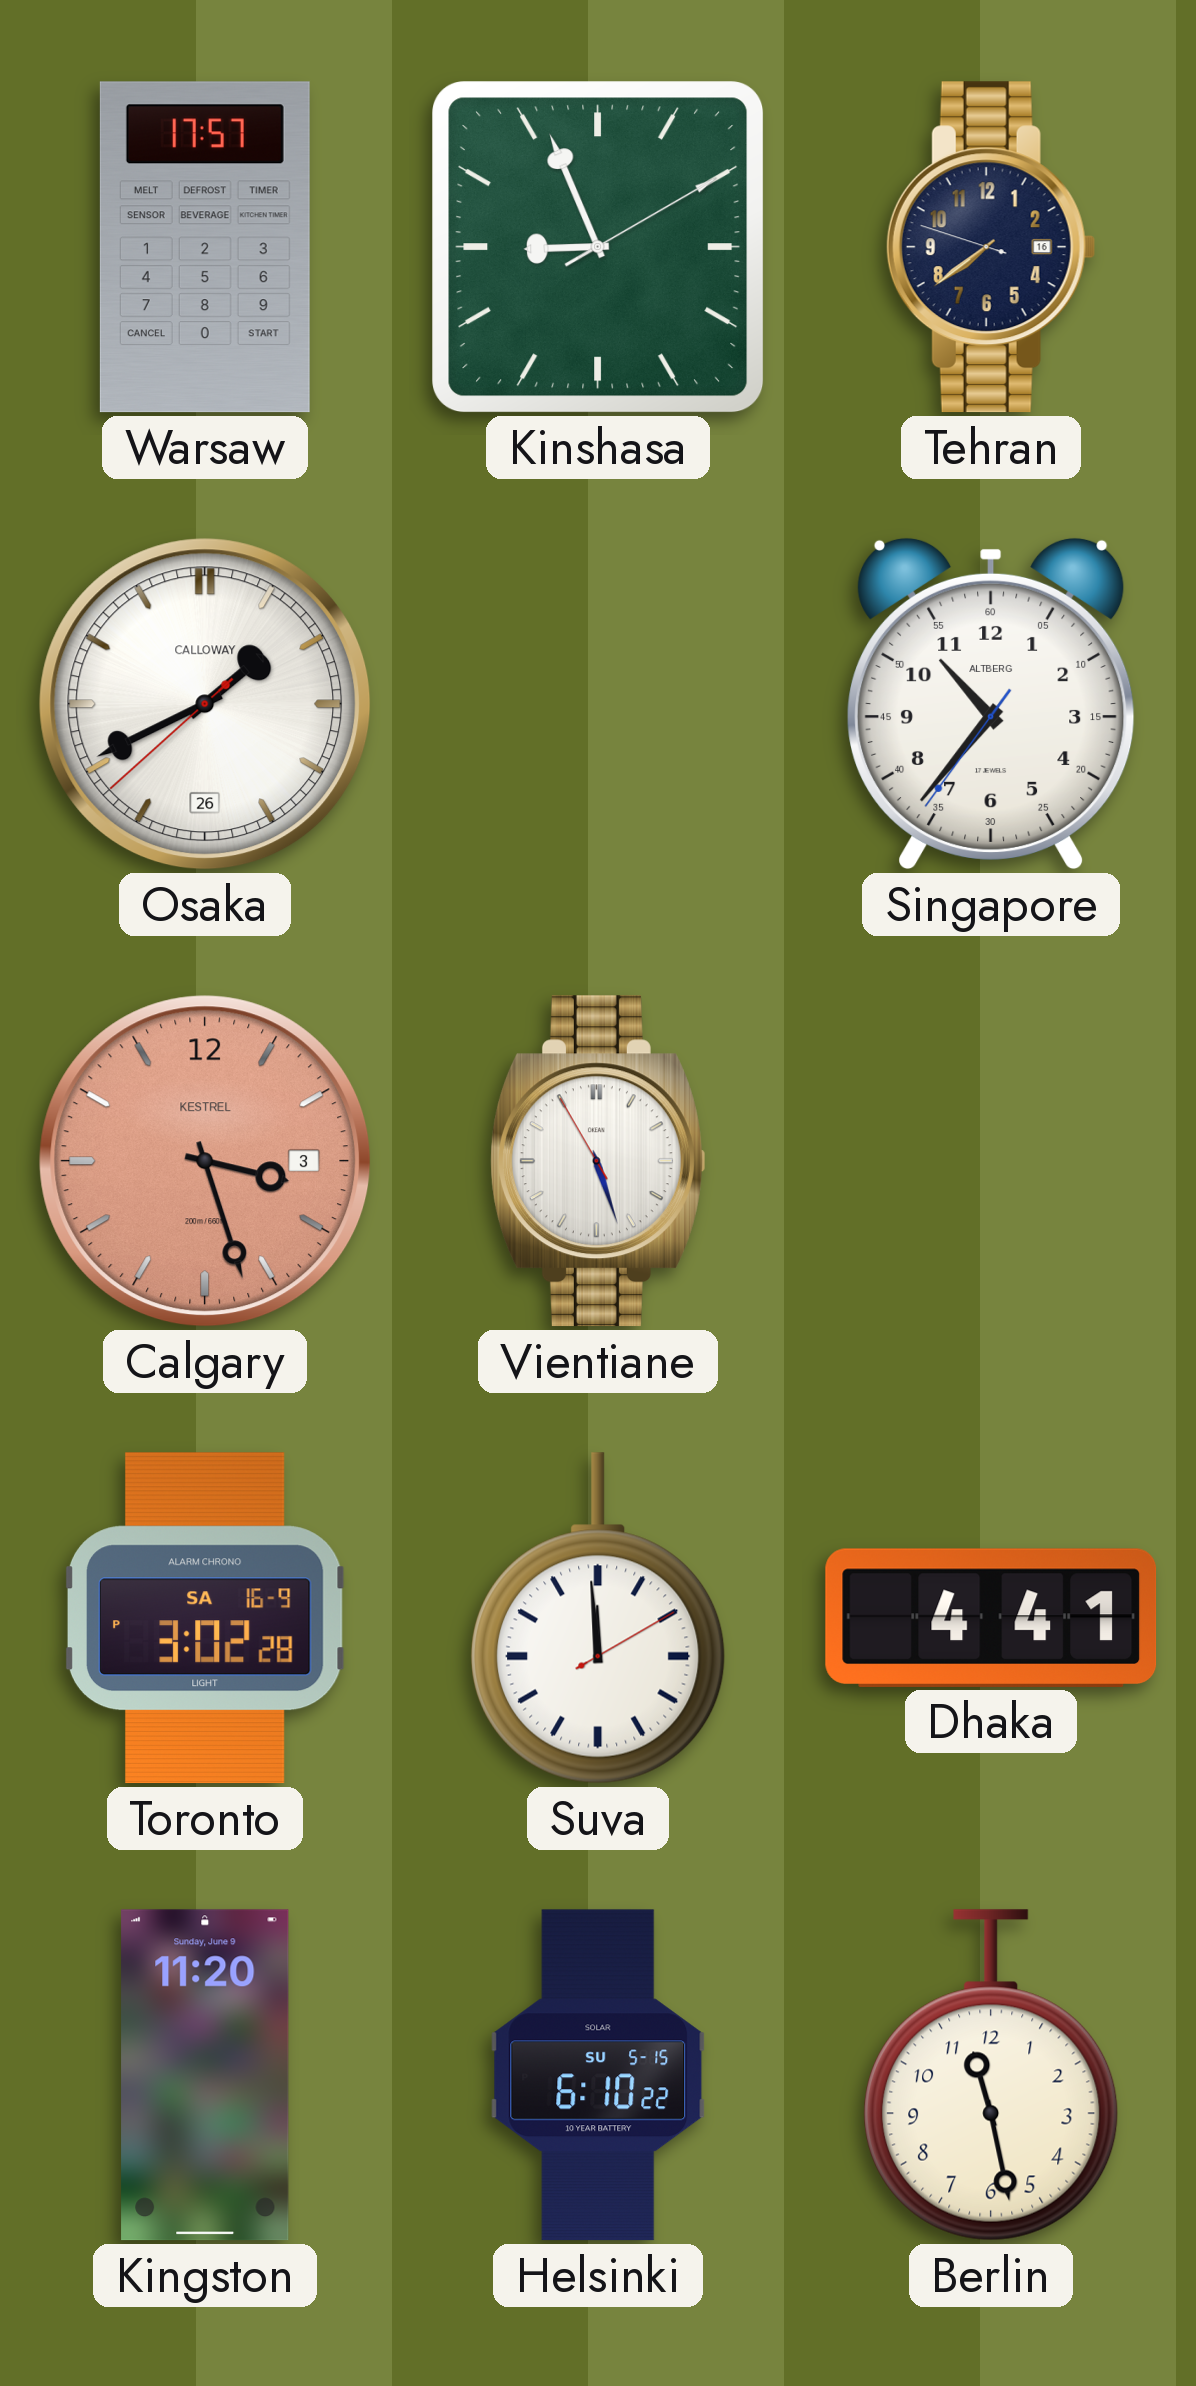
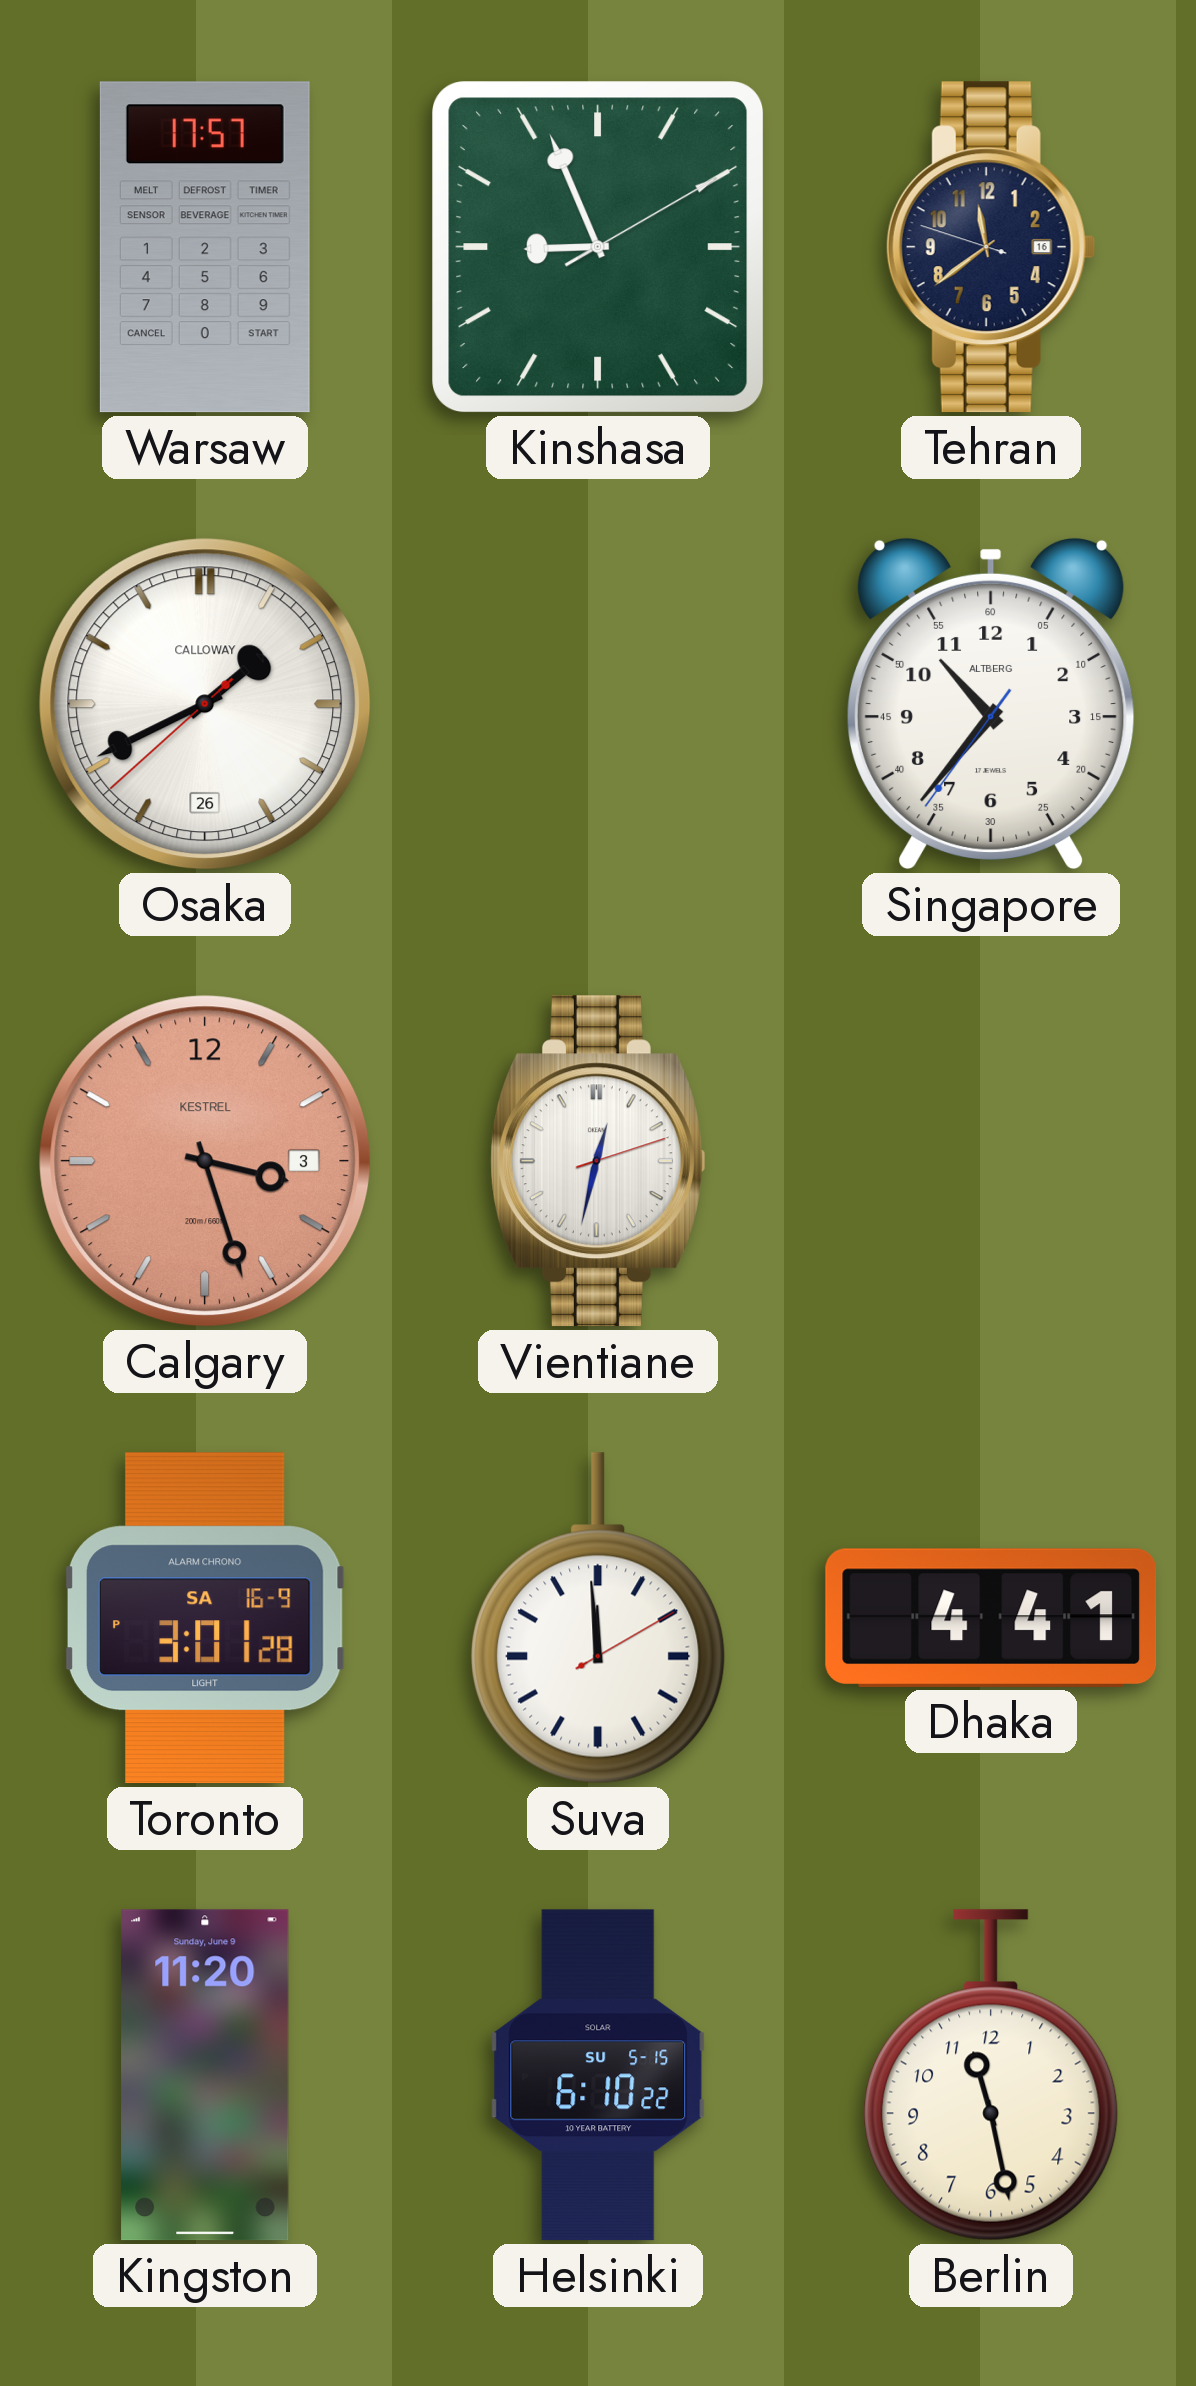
Tehran: 7:38 -> 11:38 (991, 247)
Vientiane: 5:26 -> 12:32 (598, 1161)
Toronto: 3:02 -> 3:01 (205, 1618)
